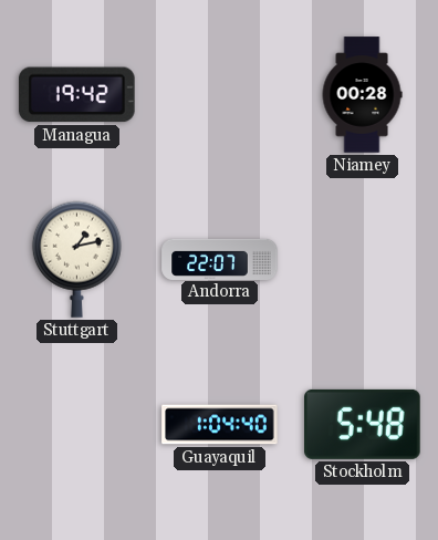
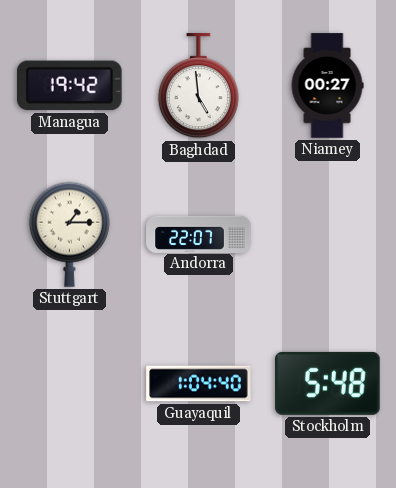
Baghdad: none -> 4:59 (198, 86)
Niamey: 00:28 -> 00:27 (327, 86)
Stuttgart: 1:13 -> 1:15 (69, 234)
